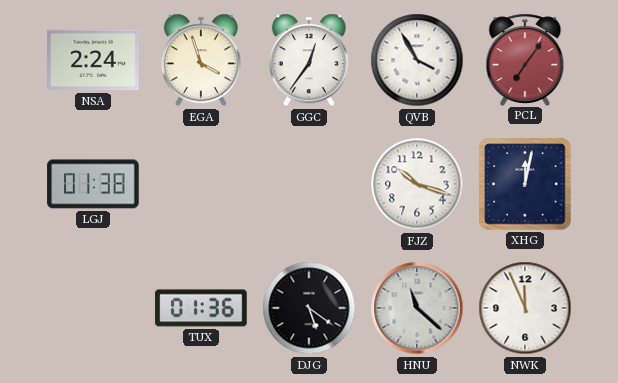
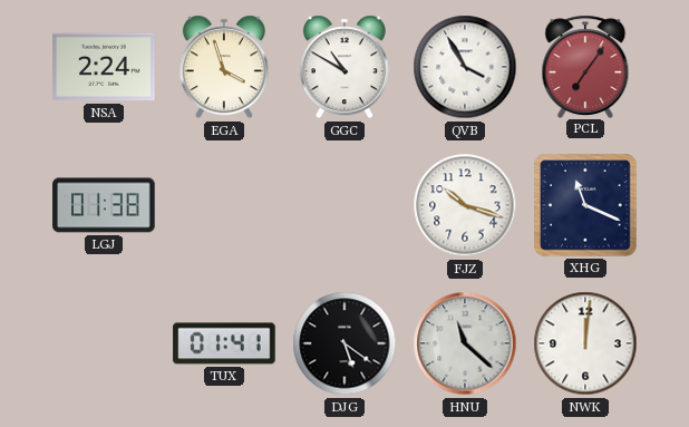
GGC: 12:36 -> 10:50 (344, 67)
XHG: 12:02 -> 11:19 (585, 205)
TUX: 01:36 -> 01:41 (224, 343)
NWK: 11:56 -> 12:01 (585, 343)
